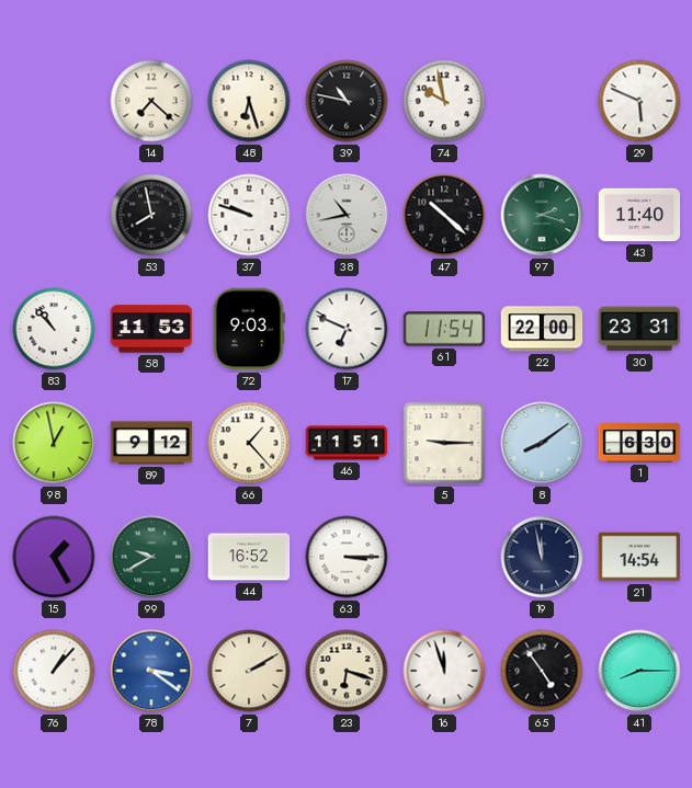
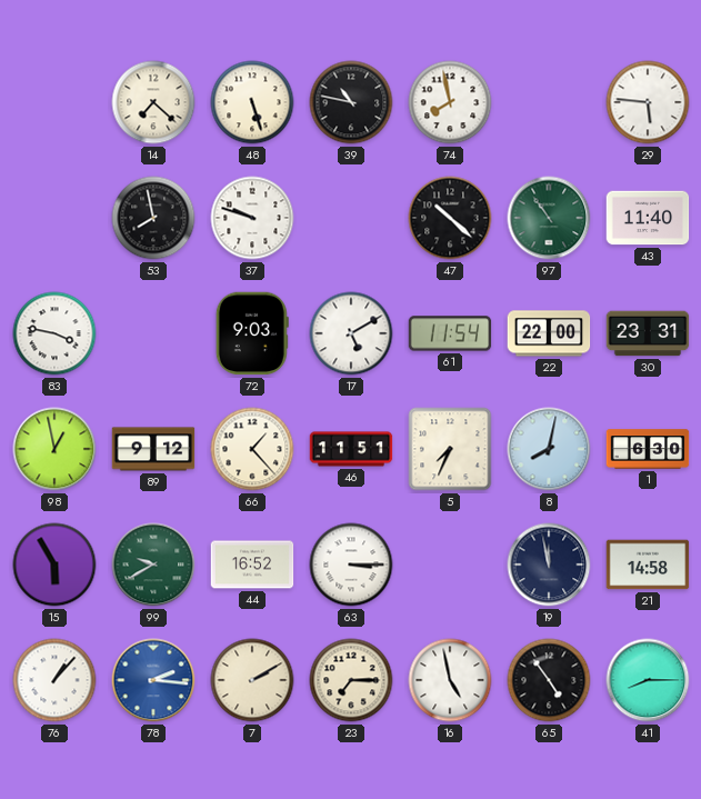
48: 6:27 -> 5:27 (252, 102)
74: 9:58 -> 7:58 (450, 102)
29: 5:49 -> 5:46 (648, 102)
38: 10:43 -> none (347, 215)
97: 2:18 -> 10:54 (549, 218)
83: 10:53 -> 3:47 (54, 333)
58: 11:53 -> none (151, 329)
17: 6:49 -> 5:10 (351, 333)
5: 9:15 -> 7:34 (450, 449)
8: 8:09 -> 8:02 (549, 449)
15: 1:25 -> 5:55 (54, 565)
21: 14:54 -> 14:58 (648, 565)
78: 3:21 -> 2:16 (153, 680)
23: 6:18 -> 7:15 (351, 680)
16: 11:57 -> 4:58 (450, 680)
